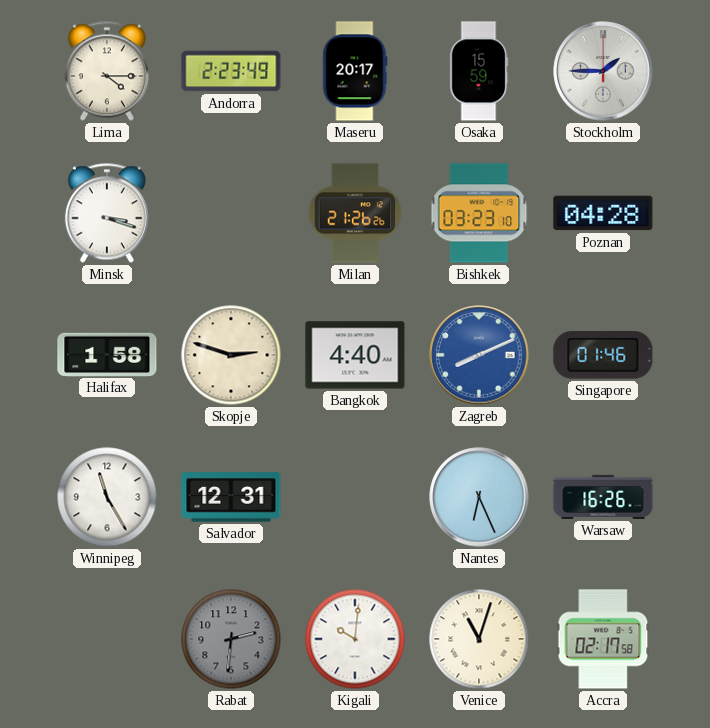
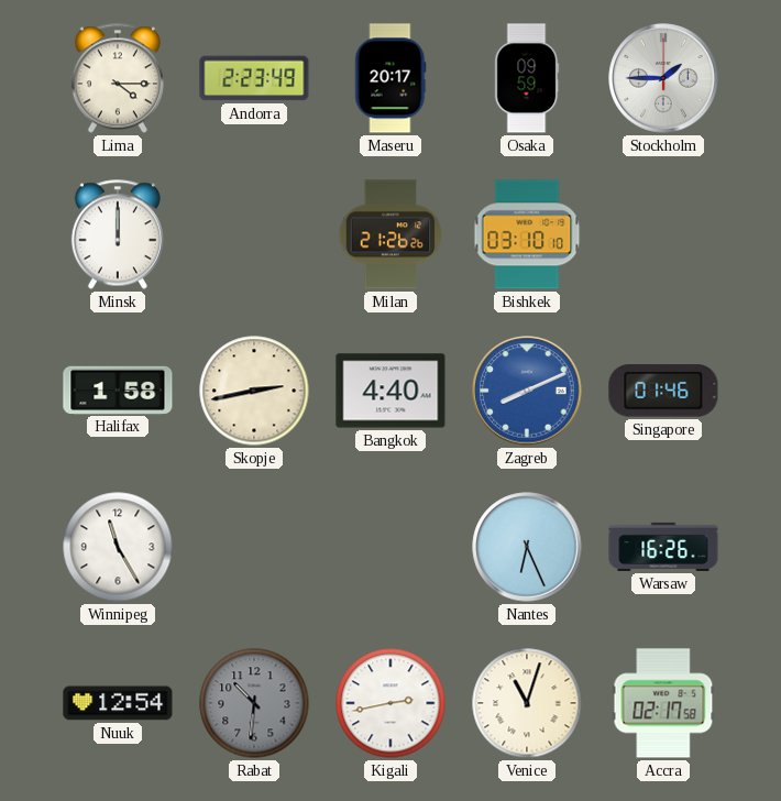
Osaka: 15:59 -> 09:59 (527, 78)
Minsk: 3:18 -> 12:00 (118, 234)
Bishkek: 03:23 -> 03:10 (527, 234)
Poznan: 04:28 -> none (603, 213)
Skopje: 2:48 -> 2:43 (254, 391)
Salvador: 12:31 -> none (231, 497)
Nuuk: none -> 12:54 (118, 703)
Rabat: 2:31 -> 10:31 (254, 703)
Kigali: 10:01 -> 2:43 (391, 703)
